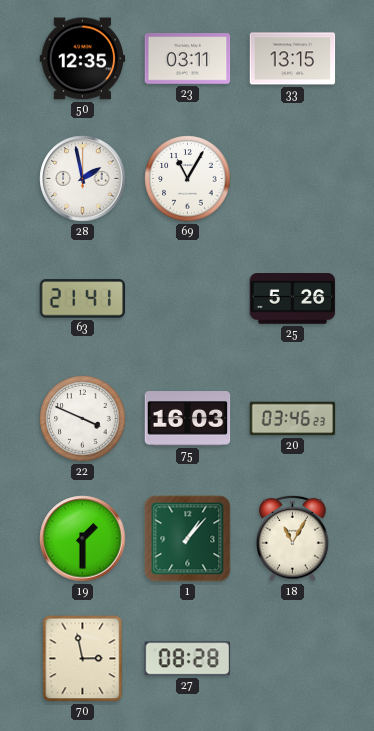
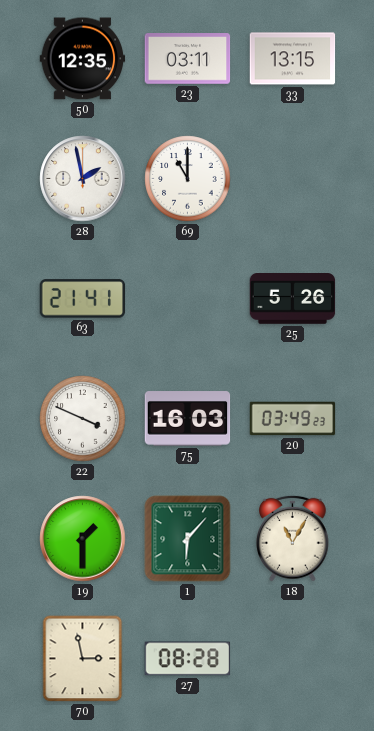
69: 11:05 -> 11:00 (188, 179)
20: 03:46 -> 03:49 (293, 419)
1: 1:07 -> 6:07 (188, 539)
